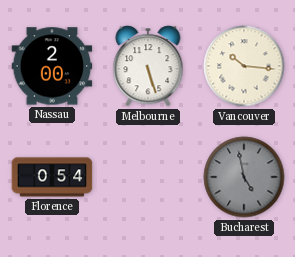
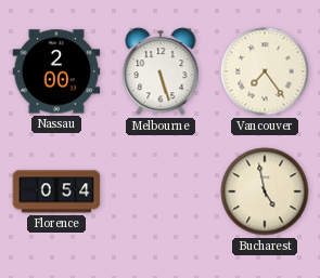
Vancouver: 10:16 -> 7:24 (265, 71)
Bucharest dial: grey -> cream (265, 191)
